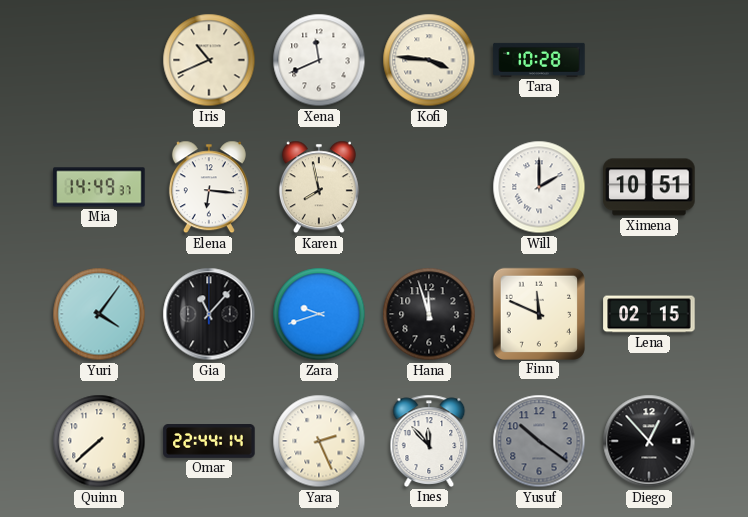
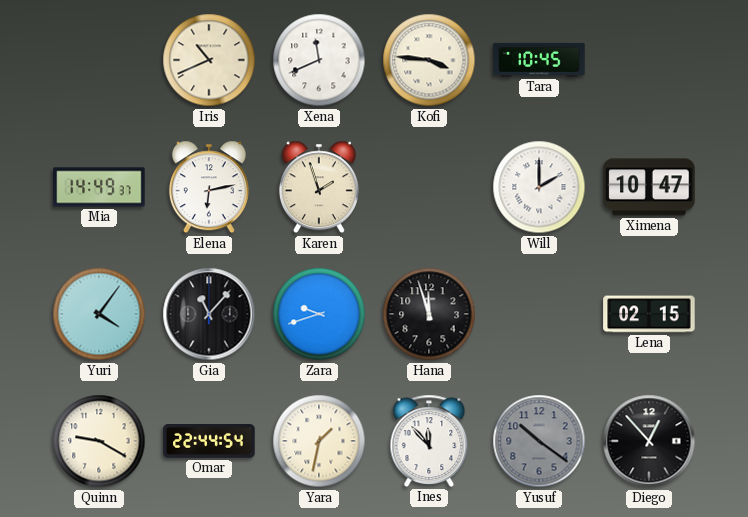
Tara: 10:28 -> 10:45 (539, 60)
Elena: 6:16 -> 6:13 (209, 187)
Karen: 7:58 -> 1:57 (319, 187)
Ximena: 10:51 -> 10:47 (649, 187)
Finn: 11:49 -> none (538, 313)
Quinn: 7:38 -> 9:20 (99, 441)
Omar: 22:44:14 -> 22:44:54 (209, 442)
Yara: 2:26 -> 1:32 (319, 441)
